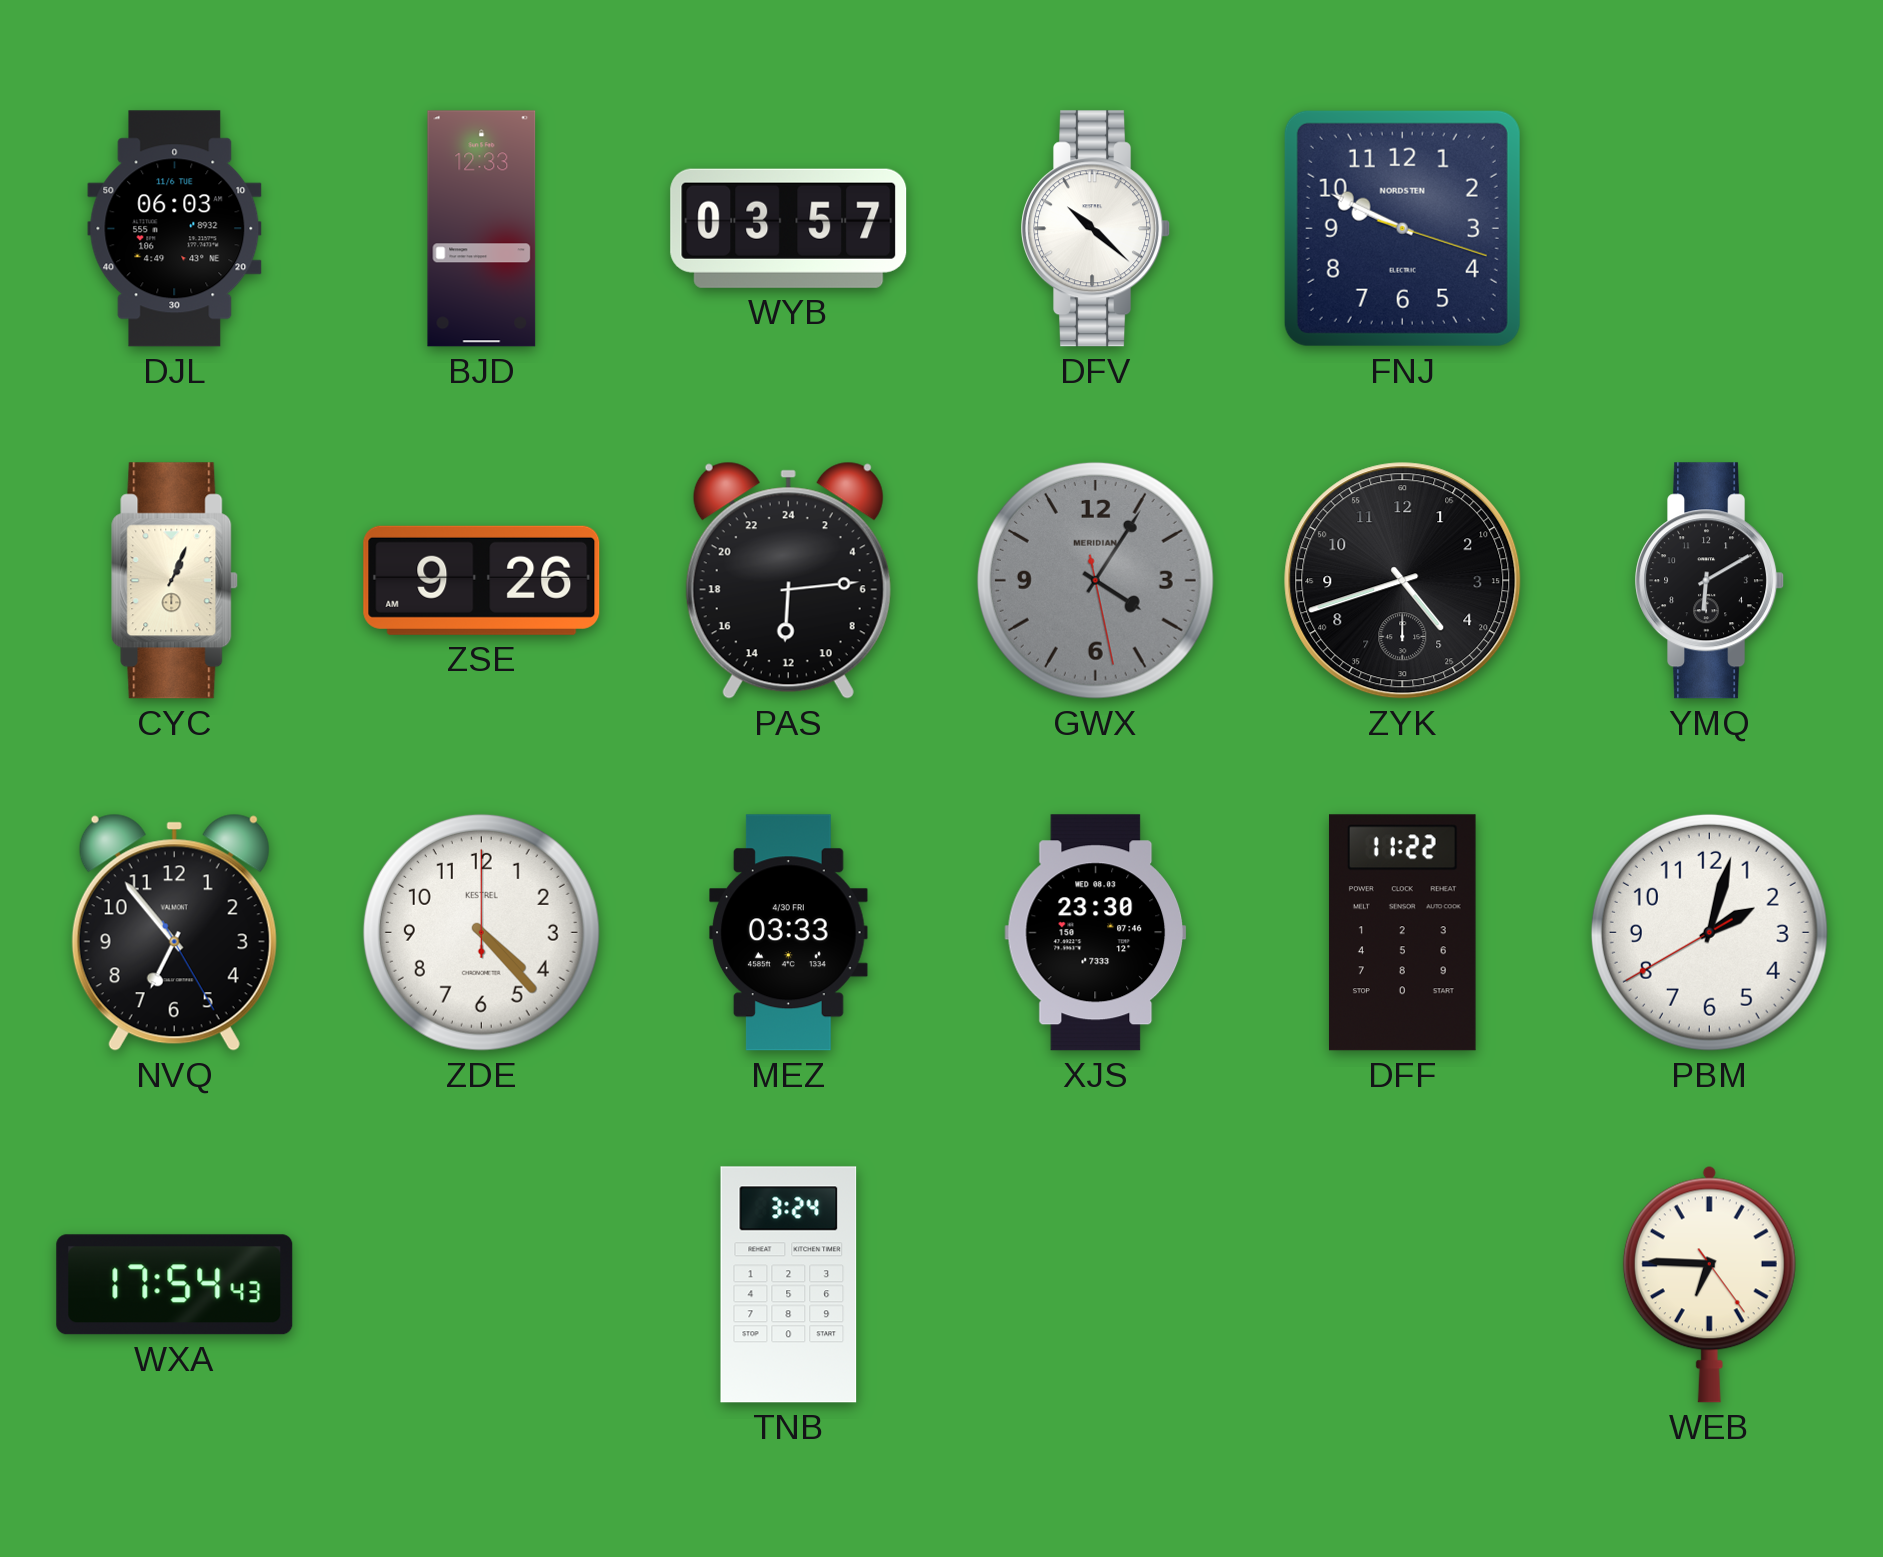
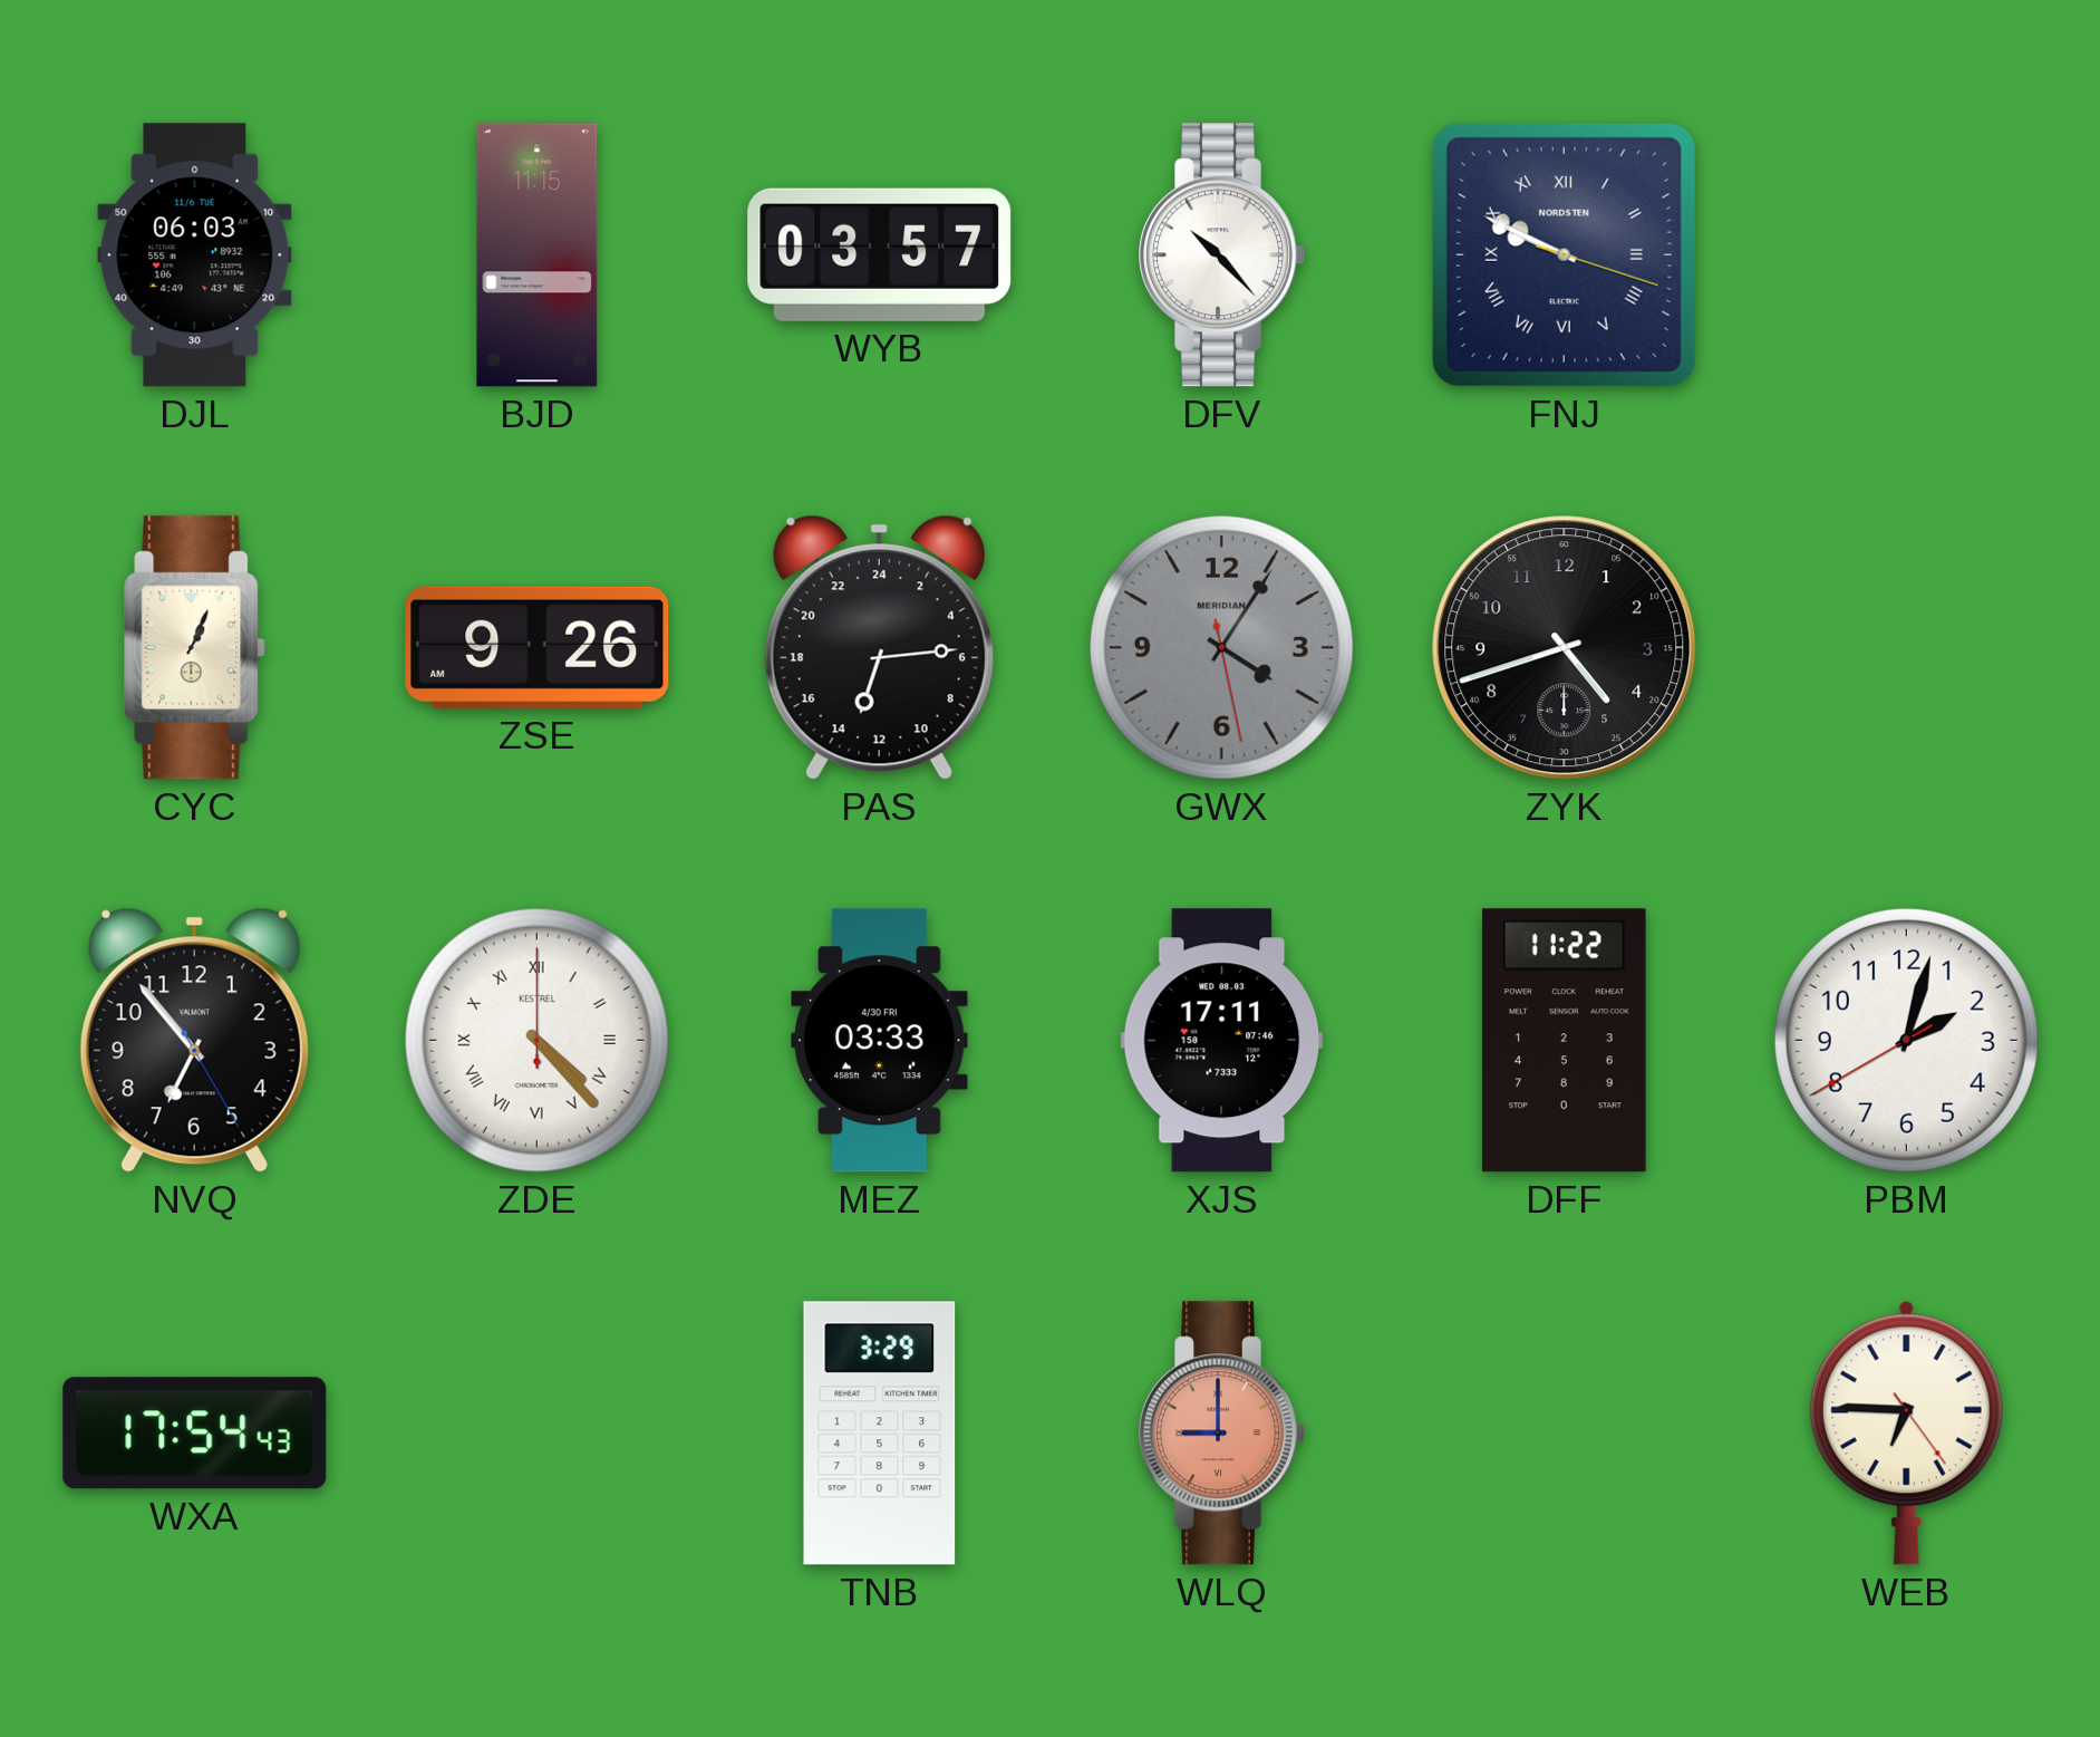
BJD: 12:33 -> 11:15 (538, 255)
DFV: 10:22 -> 10:23 (1222, 255)
FNJ numerals: Arabic -> Roman (1564, 254)
PAS: 12:14 -> 13:14 (879, 647)
YMQ: 6:10 -> none (1710, 581)
ZDE numerals: Arabic -> Roman (536, 1040)
XJS: 23:30 -> 17:11 (1222, 1041)
TNB: 3:24 -> 3:29 (880, 1434)
WLQ: none -> 9:00 (1222, 1434)
